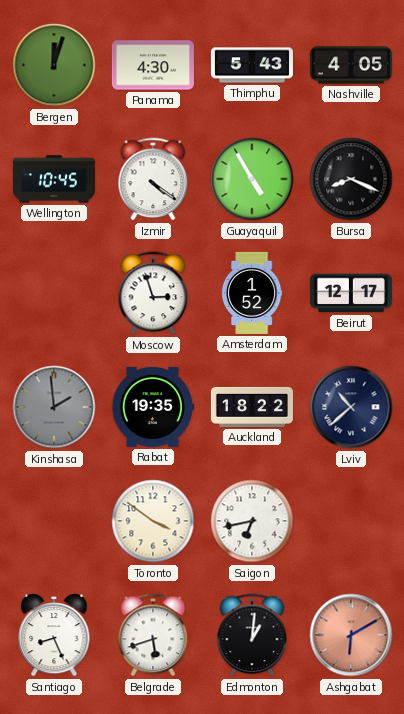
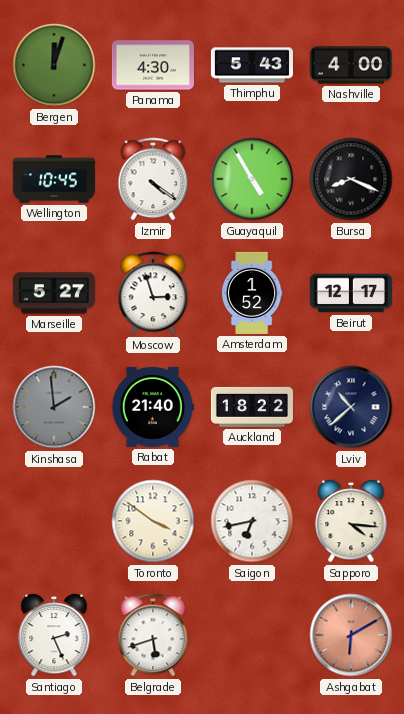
Nashville: 4:05 -> 4:00 (351, 65)
Marseille: none -> 5:27 (54, 293)
Rabat: 19:35 -> 21:40 (153, 407)
Sapporo: none -> 4:16 (351, 521)
Santiago: 8:26 -> 2:26 (54, 635)
Edmonton: 1:01 -> none (252, 635)
